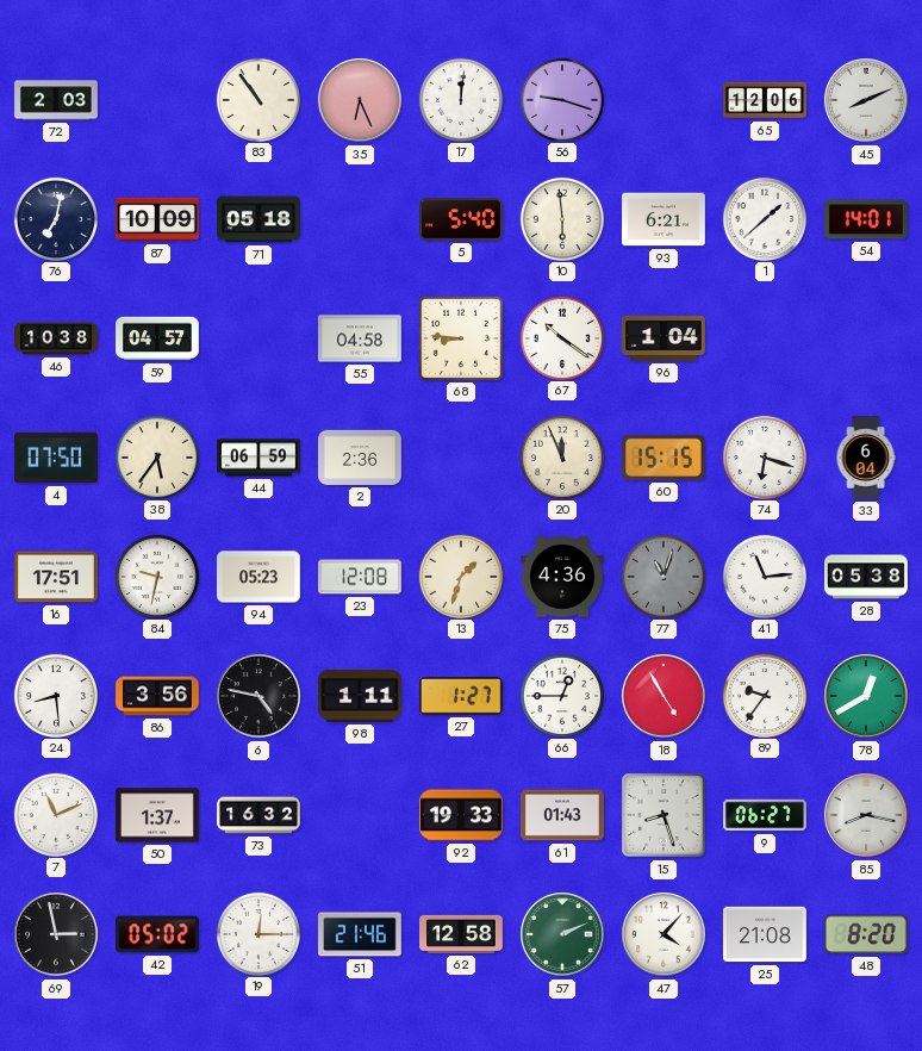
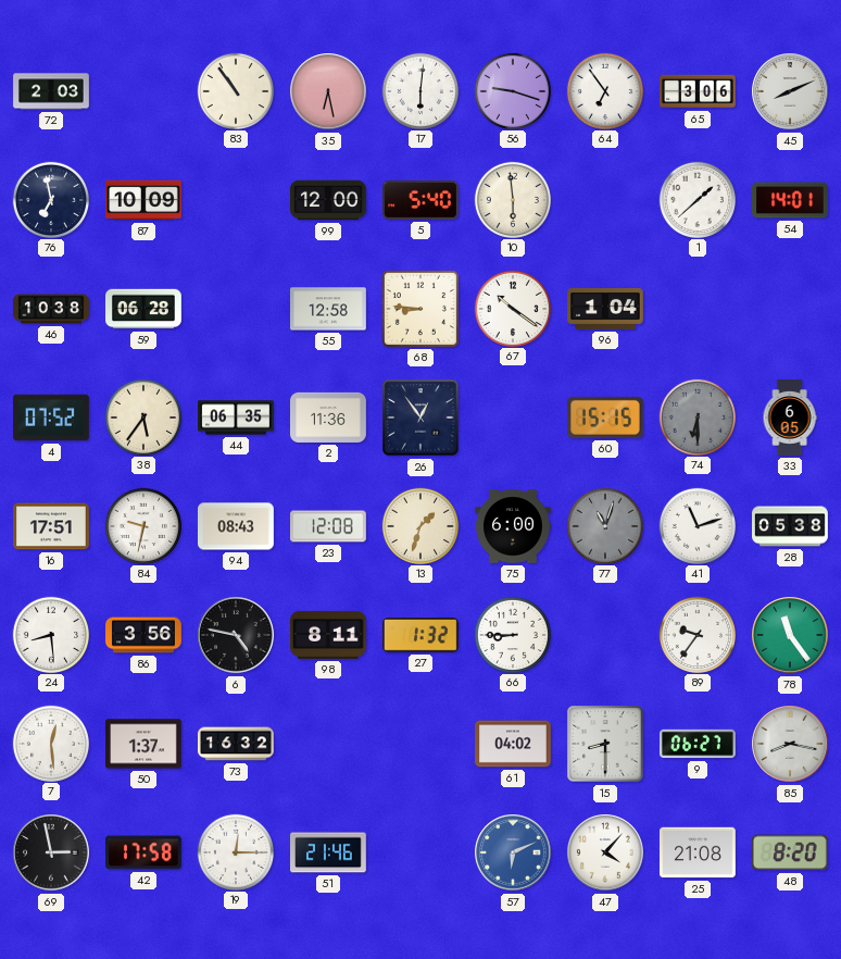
35: 6:26 -> 6:28 (328, 91)
17: 12:01 -> 6:01 (419, 90)
64: none -> 6:54 (604, 90)
65: 12:06 -> 3:06 (699, 91)
76: 7:02 -> 6:58 (50, 199)
71: 05:18 -> none (260, 219)
99: none -> 12:00 (329, 200)
93: 6:21 -> none (665, 219)
59: 04:57 -> 06:28 (145, 309)
55: 04:58 -> 12:58 (329, 309)
4: 07:50 -> 07:52 (52, 418)
44: 06:59 -> 06:35 (237, 418)
2: 2:36 -> 11:36 (329, 418)
26: none -> 12:54 (421, 418)
20: 11:56 -> none (561, 456)
74: 6:18 -> 6:30 (696, 416)
74 dial: white -> grey (696, 416)
33: 6:04 -> 6:05 (790, 418)
94: 05:23 -> 08:43 (237, 526)
75: 4:36 -> 6:00 (513, 526)
41: 11:14 -> 11:12 (696, 525)
98: 1:11 -> 8:11 (329, 635)
27: 1:27 -> 1:32 (421, 636)
66: 12:45 -> 8:45 (512, 634)
18: 4:55 -> none (664, 696)
78: 12:40 -> 11:24 (790, 635)
7: 11:11 -> 12:29 (50, 743)
92: 19:33 -> none (462, 815)
61: 01:43 -> 04:02 (514, 744)
15: 8:27 -> 8:30 (605, 744)
42: 05:02 -> 17:58 (145, 852)
62: 12:58 -> none (461, 934)
57: 2:11 -> 6:11 (513, 852)
57 dial: green -> blue (513, 852)
